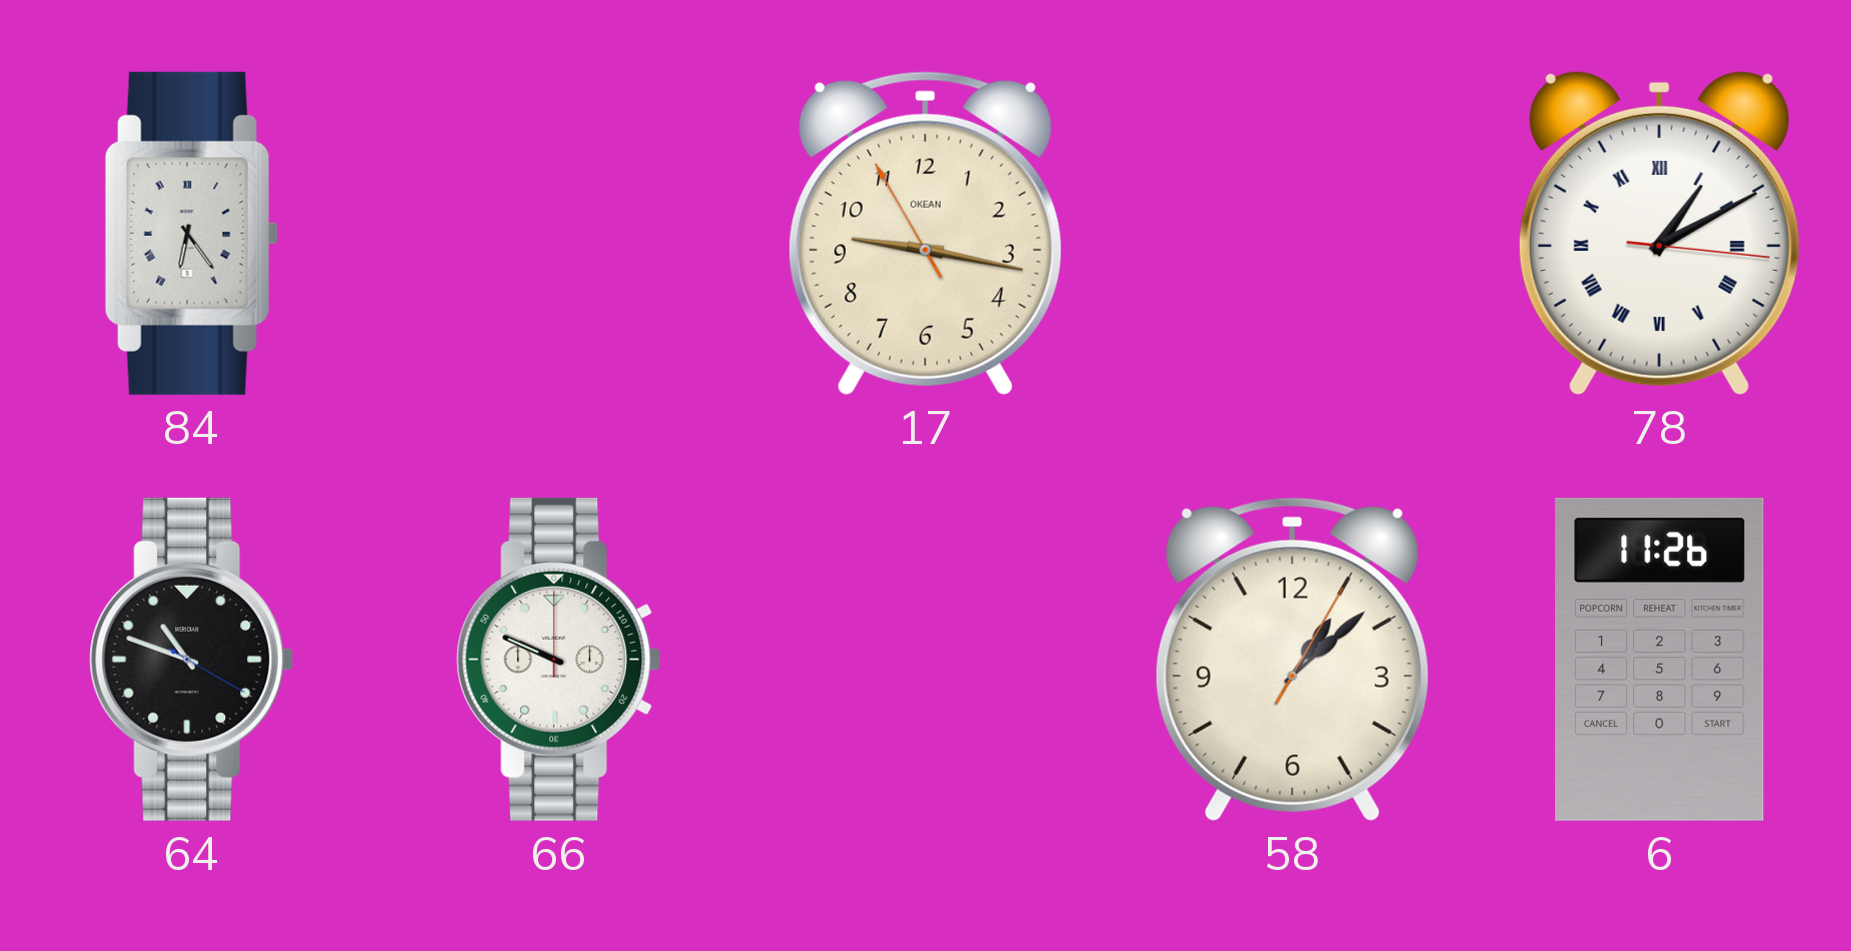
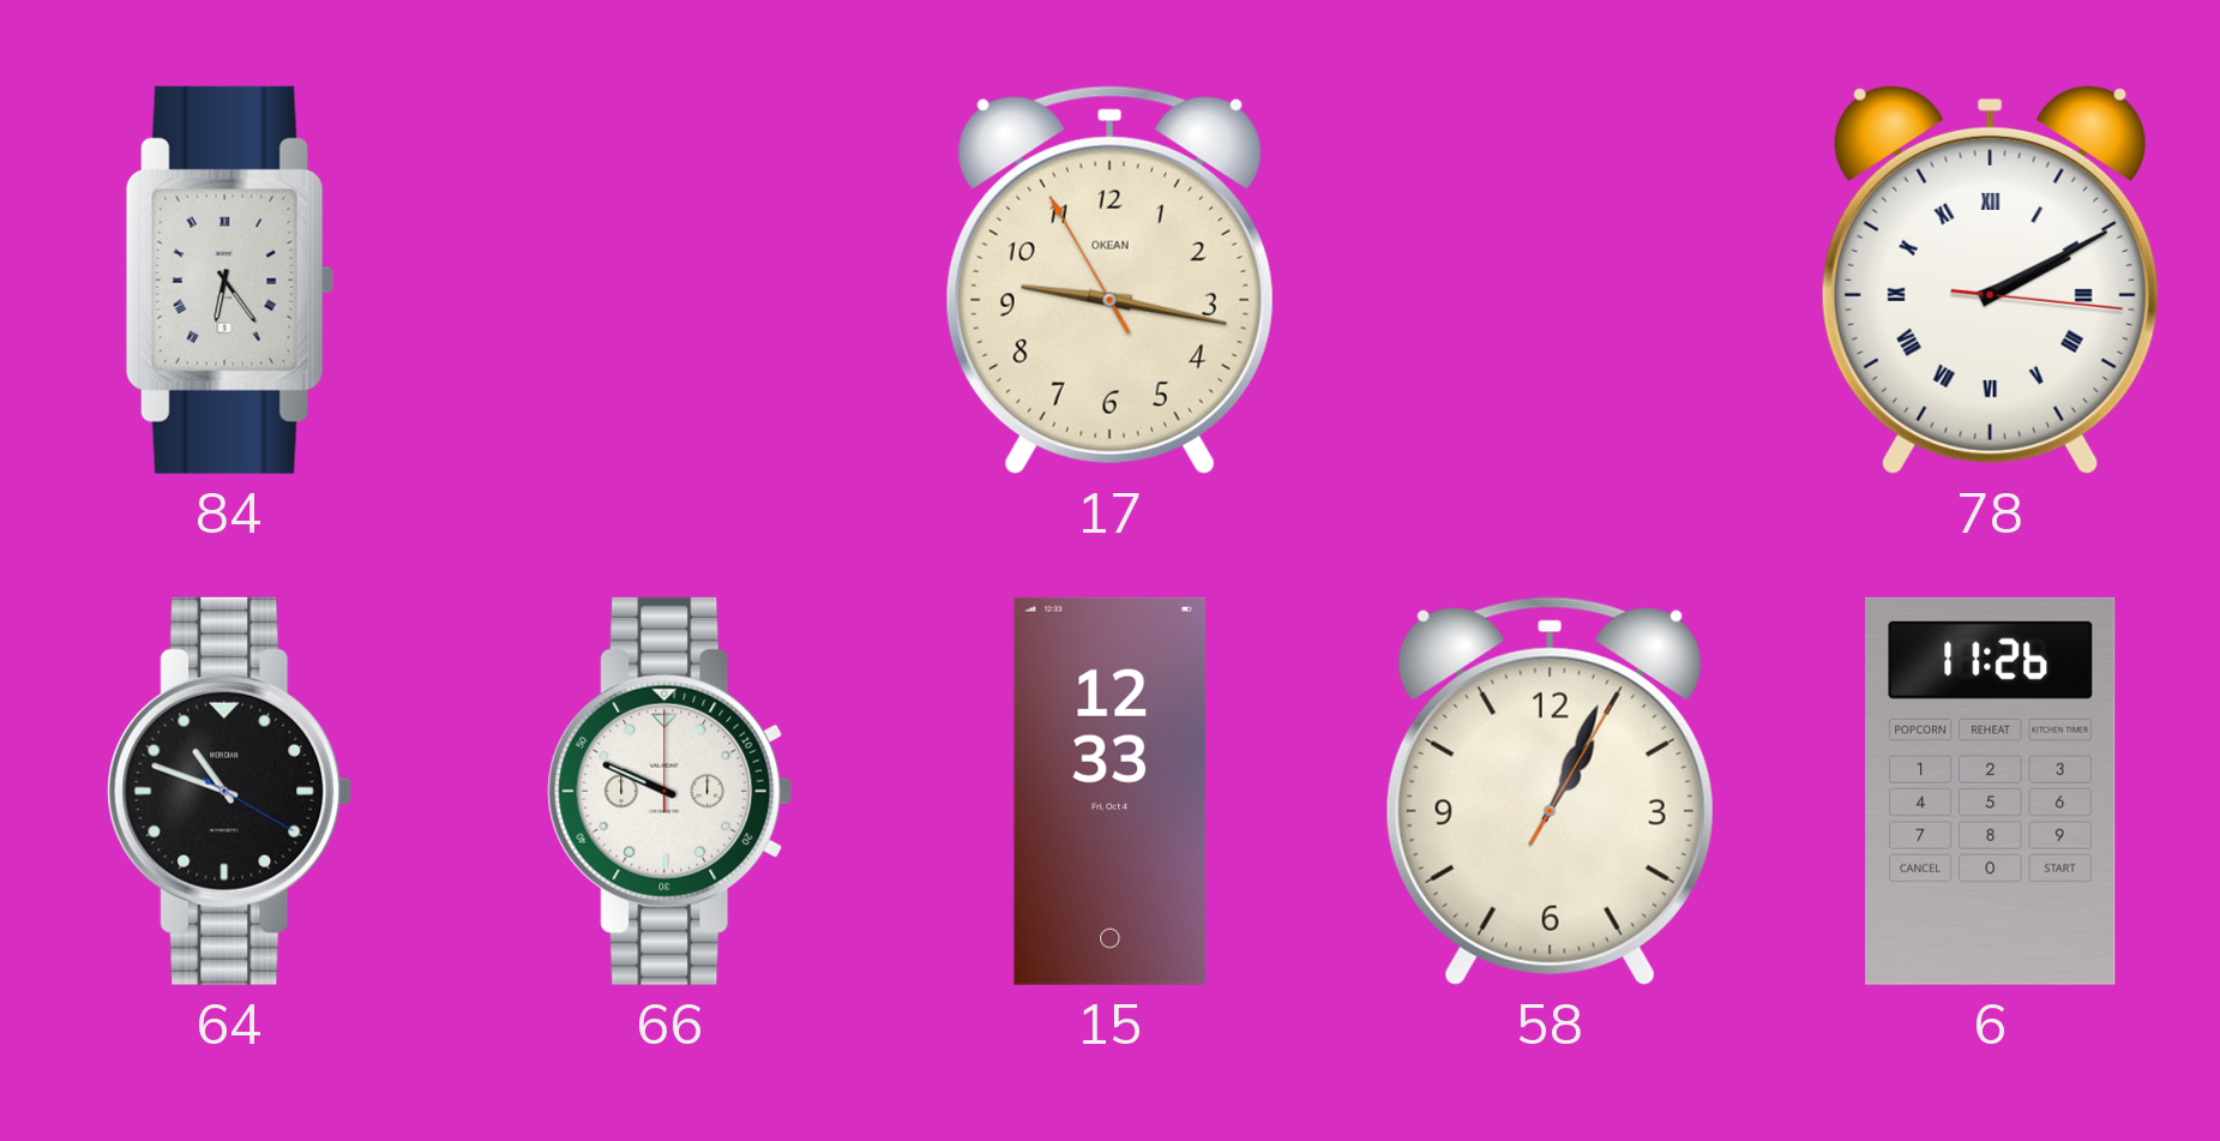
78: 1:10 -> 2:10 (1990, 280)
15: none -> 12:33 (1109, 791)
58: 1:08 -> 1:04 (1550, 791)
